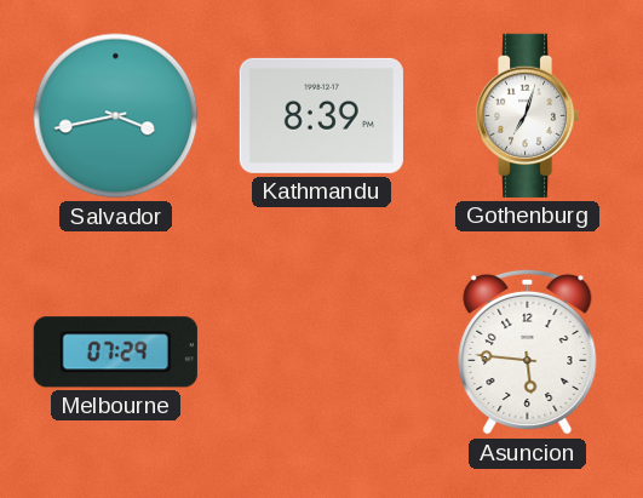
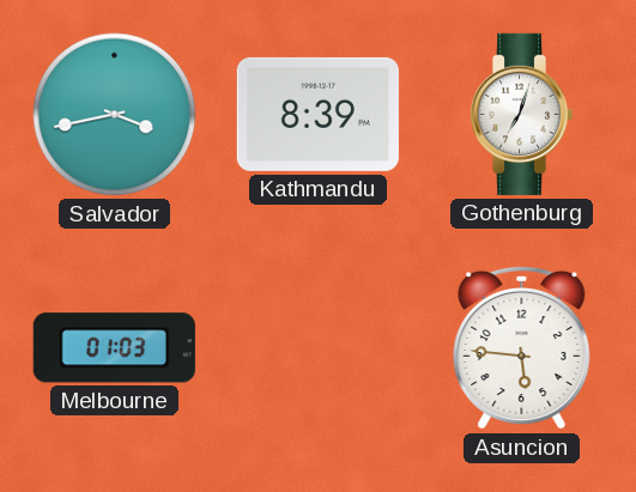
Melbourne: 07:29 -> 01:03 (114, 348)
